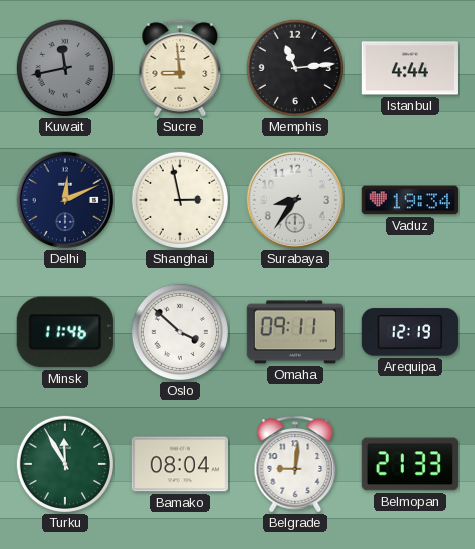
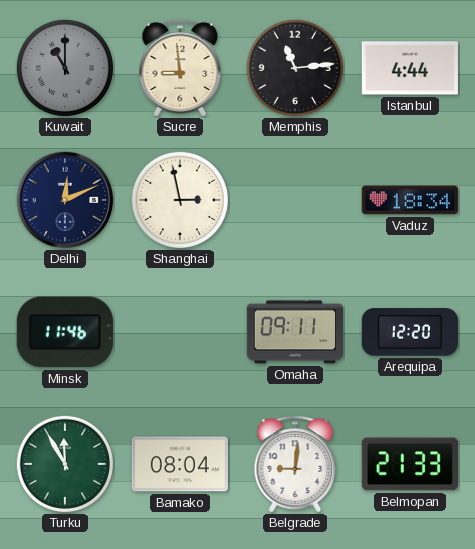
Kuwait: 11:43 -> 11:00 (64, 67)
Surabaya: 8:36 -> none (295, 200)
Vaduz: 19:34 -> 18:34 (410, 200)
Oslo: 3:52 -> none (179, 331)
Arequipa: 12:19 -> 12:20 (410, 332)
